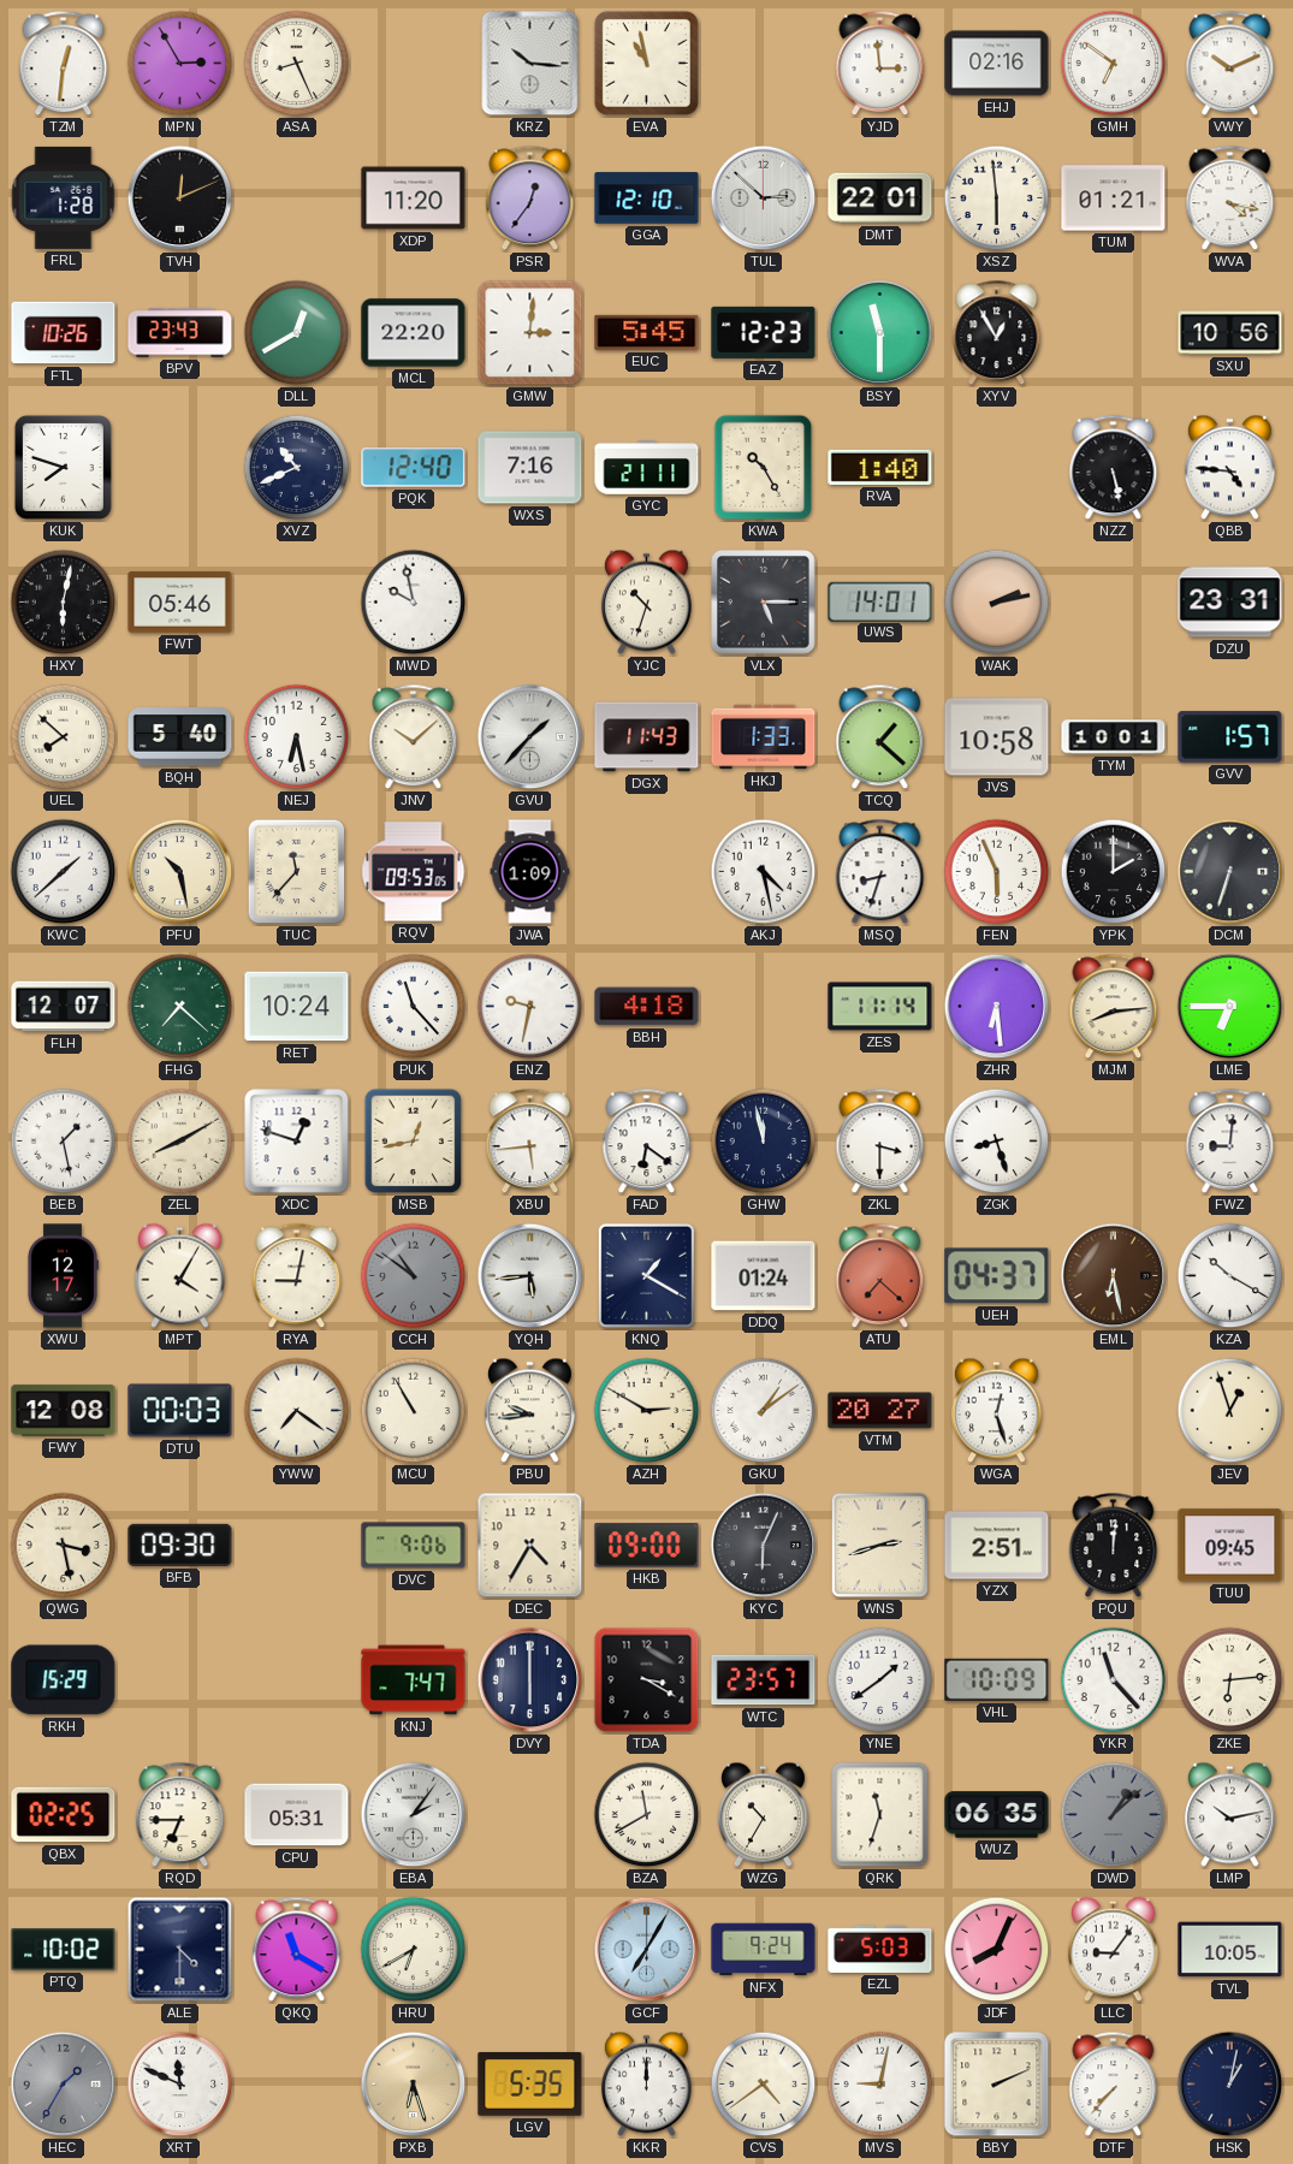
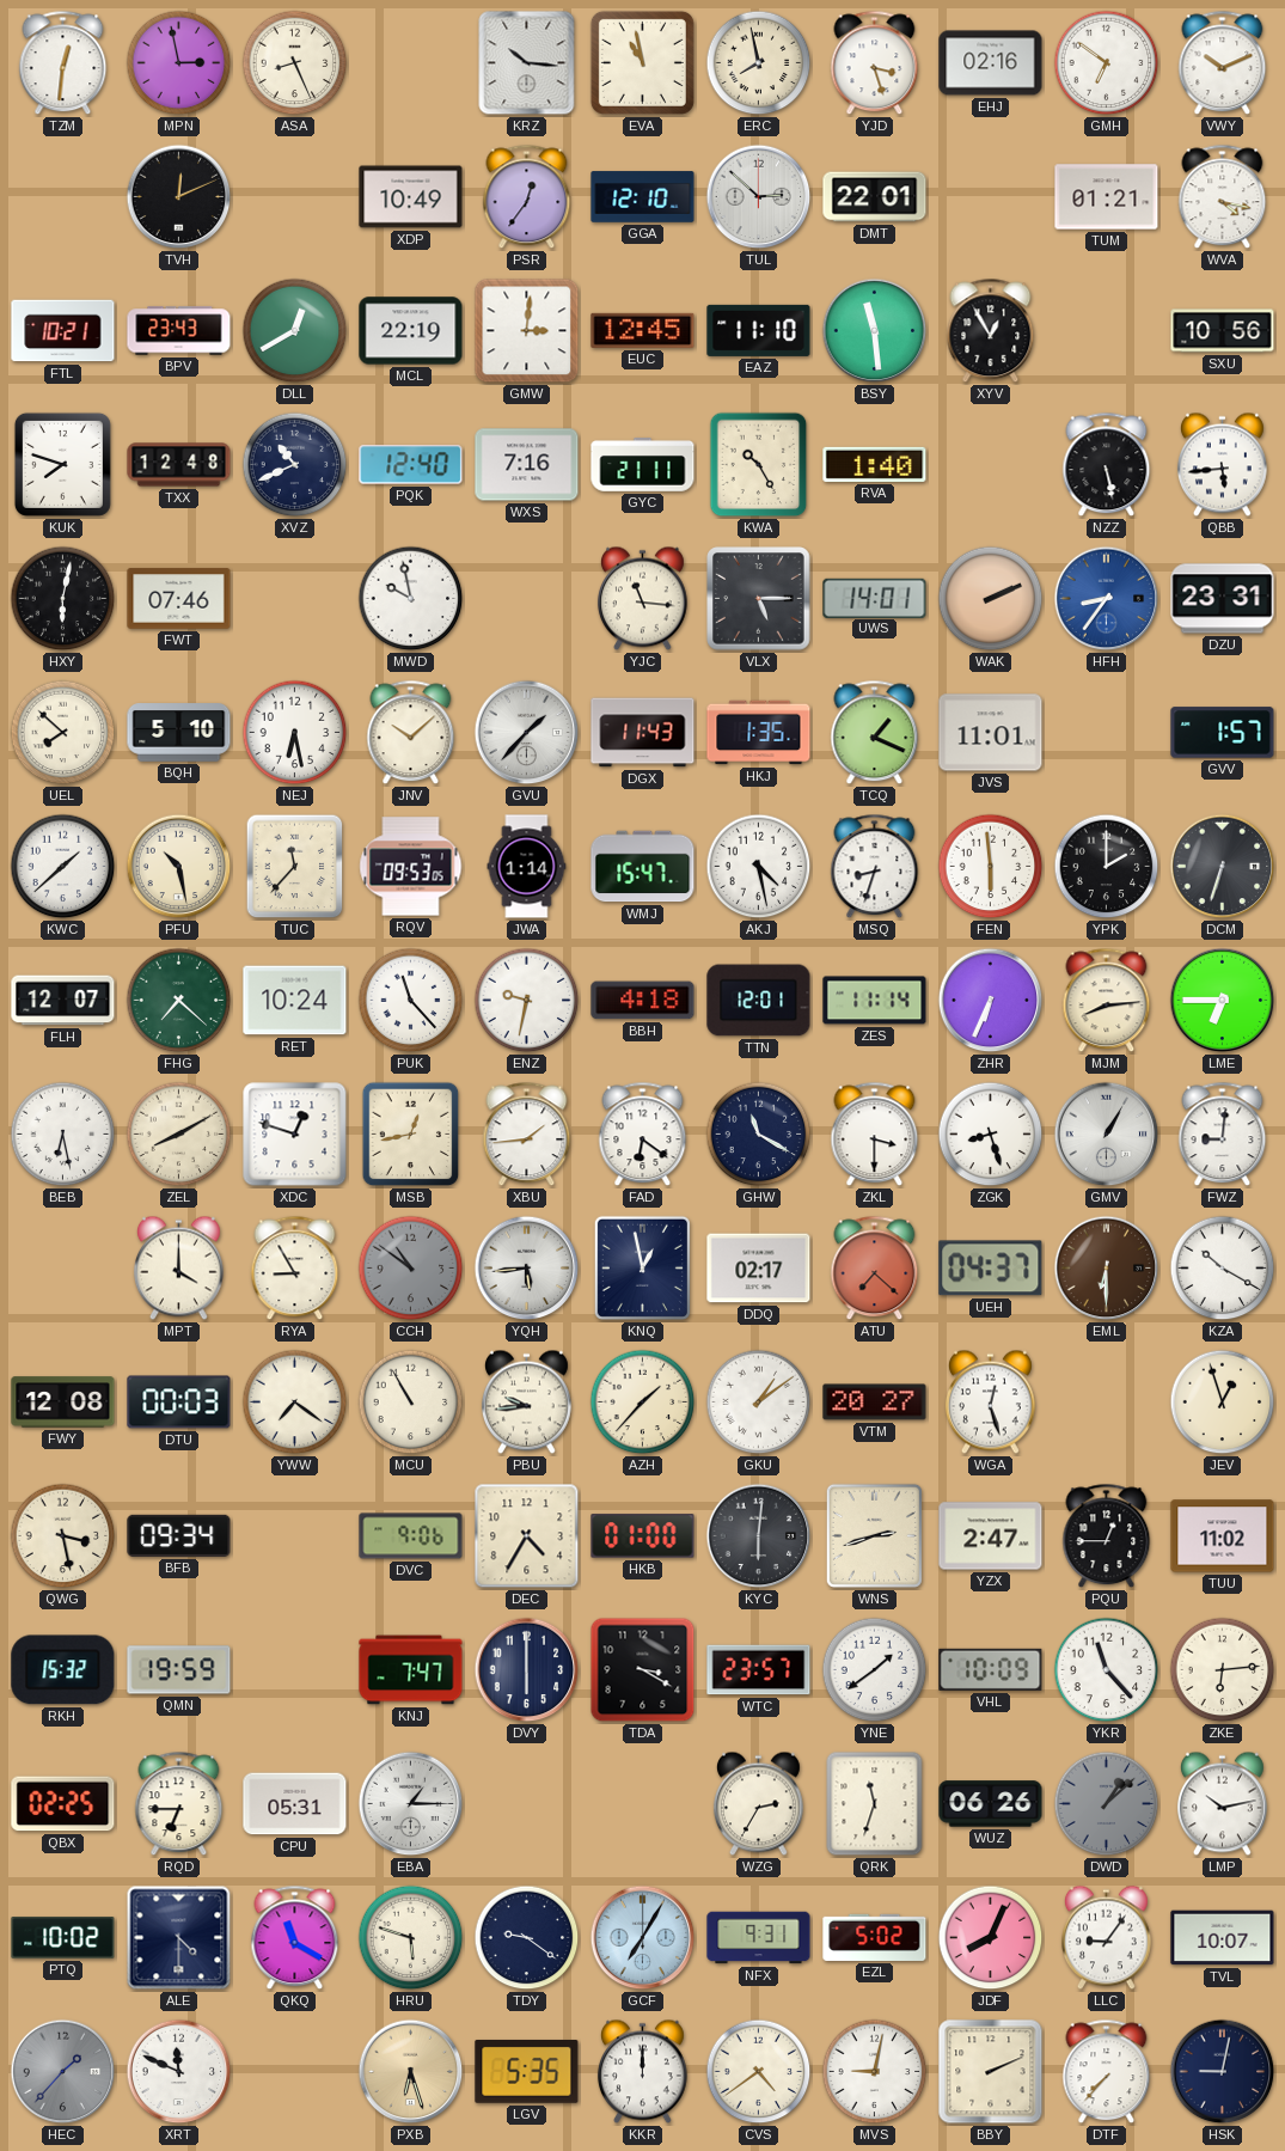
MPN: 2:55 -> 2:58 (179, 63)
ERC: none -> 7:58 (759, 63)
YJD: 2:59 -> 3:27 (875, 63)
FRL: 1:28 -> none (64, 197)
XDP: 11:20 -> 10:49 (411, 197)
XSZ: 5:59 -> none (997, 198)
FTL: 10:26 -> 10:21 (63, 331)
MCL: 22:20 -> 22:19 (411, 331)
EUC: 5:45 -> 12:45 (643, 330)
EAZ: 12:23 -> 11:10 (759, 330)
BSY: 11:30 -> 11:29 (875, 331)
TXX: none -> 12:48 (179, 465)
QBB: 4:46 -> 5:44 (1222, 465)
FWT: 05:46 -> 07:46 (179, 599)
YJC: 10:33 -> 11:16 (642, 599)
WAK: 2:13 -> 2:11 (991, 599)
HFH: none -> 8:36 (1107, 599)
BQH: 5:40 -> 5:10 (179, 733)
HKJ: 1:33 -> 1:35 (759, 733)
TCQ: 1:22 -> 1:19 (875, 733)
JVS: 10:58 -> 11:01 (991, 733)
TYM: 10:01 -> none (1114, 737)
JWA: 1:09 -> 1:14 (527, 867)
WMJ: none -> 15:47 (643, 867)
FEN: 5:56 -> 5:59 (991, 867)
TTN: none -> 12:01 (759, 1001)
ZHR: 6:29 -> 6:34 (991, 1001)
BEB: 1:28 -> 6:28 (63, 1135)
XBU: 5:44 -> 1:44 (527, 1135)
GHW: 11:58 -> 11:20 (759, 1135)
GMV: none -> 1:05 (1107, 1135)
XWU: 12:17 -> none (64, 1276)
MPT: 4:05 -> 4:00 (178, 1269)
RYA: 9:02 -> 8:55 (295, 1269)
KNQ: 1:20 -> 12:58 (642, 1267)
DDQ: 01:24 -> 02:17 (759, 1269)
EML: 6:28 -> 6:30 (1107, 1269)
AZH: 2:50 -> 1:37 (643, 1403)
BFB: 09:30 -> 09:34 (179, 1535)
HKB: 09:00 -> 01:00 (643, 1536)
KYC: 6:04 -> 6:01 (759, 1536)
YZX: 2:51 -> 2:47 (991, 1536)
PQU: 12:01 -> 12:45 (1107, 1536)
TUU: 09:45 -> 11:02 (1223, 1536)
RKH: 15:29 -> 15:32 (63, 1670)
QMN: none -> 19:59 (179, 1670)
EBA: 2:06 -> 1:15 (411, 1804)
BZA: 11:40 -> none (647, 1815)
WZG: 10:35 -> 2:35 (758, 1804)
WUZ: 06:35 -> 06:26 (991, 1804)
HRU: 6:40 -> 5:48 (411, 1938)
TDY: none -> 9:21 (527, 1938)
NFX: 9:24 -> 9:31 (759, 1938)
EZL: 5:03 -> 5:02 (875, 1937)
TVL: 10:05 -> 10:07 (1223, 1938)
HEC: 1:35 -> 1:37 (63, 2072)
HSK: 1:02 -> 9:02 (1223, 2072)
